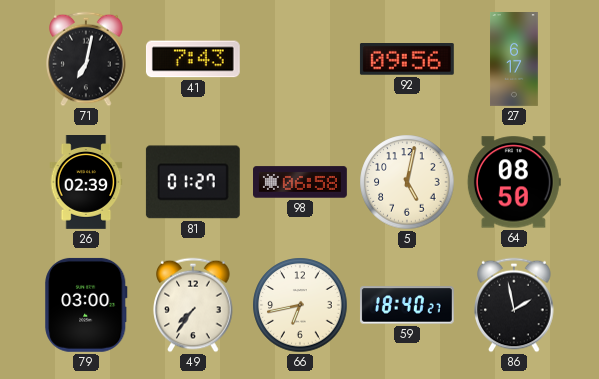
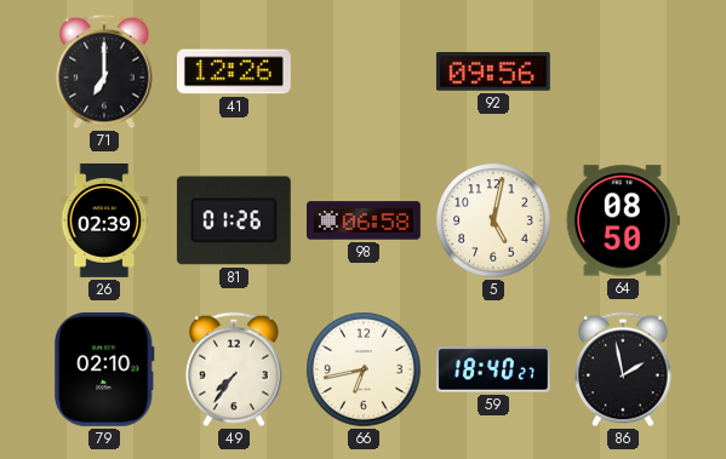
71: 7:02 -> 7:00 (104, 71)
41: 7:43 -> 12:26 (234, 71)
27: 6:17 -> none (515, 60)
81: 01:27 -> 01:26 (234, 220)
79: 03:00 -> 02:10 (104, 369)
